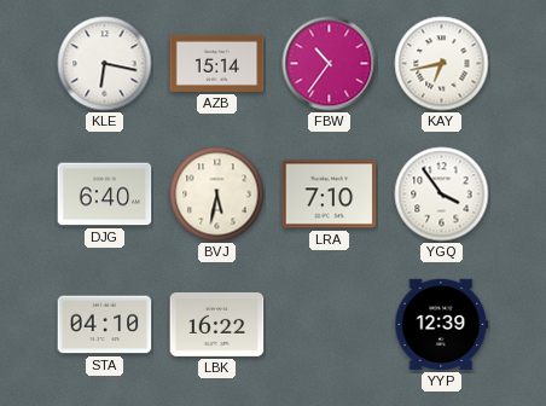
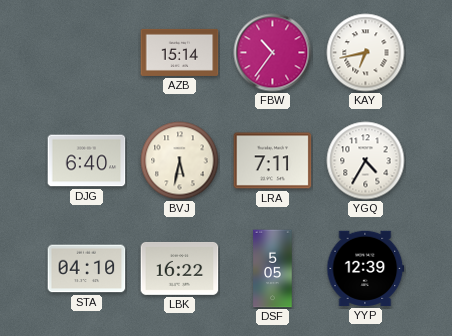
KLE: 6:17 -> none (105, 64)
LRA: 7:10 -> 7:11 (273, 161)
YGQ: 3:54 -> 4:35 (366, 161)
DSF: none -> 5:05 (273, 269)
